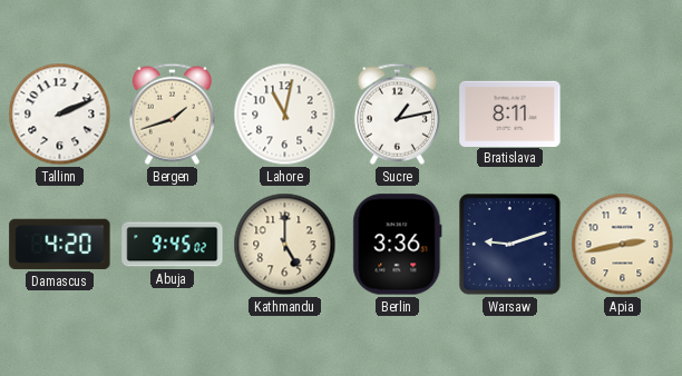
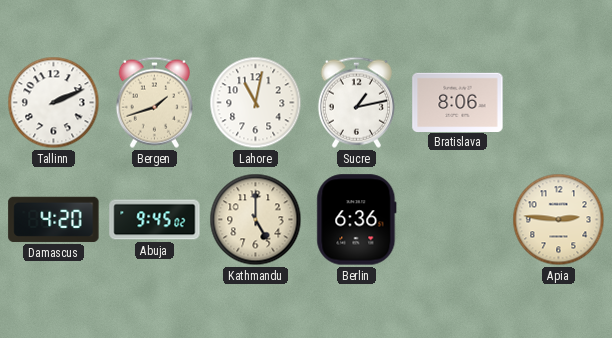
Bratislava: 8:11 -> 8:06 (458, 102)
Berlin: 3:36 -> 6:36 (357, 220)
Warsaw: 9:12 -> none (510, 245)
Apia: 2:43 -> 2:46 (559, 220)
